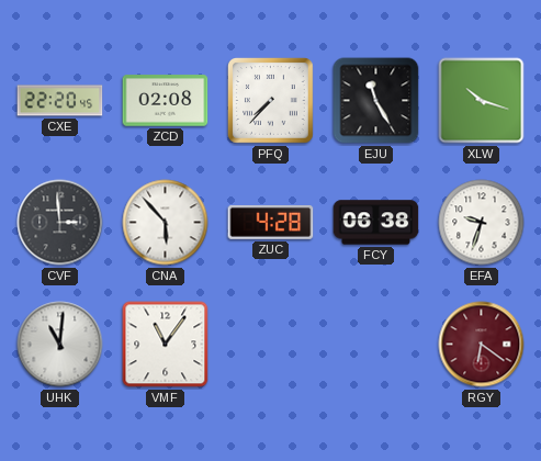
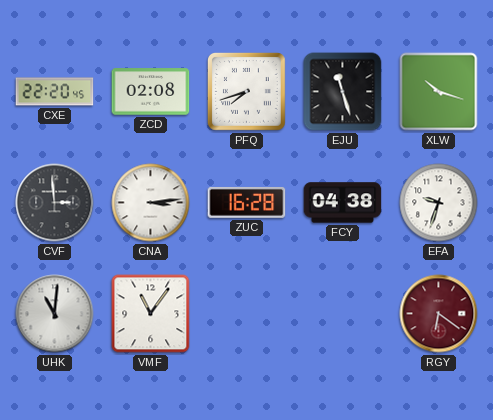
PFQ: 7:37 -> 7:42 (247, 92)
EJU: 11:25 -> 11:27 (343, 92)
CNA: 5:53 -> 3:14 (151, 203)
ZUC: 4:28 -> 16:28 (247, 202)
FCY: 06:38 -> 04:38 (343, 203)
